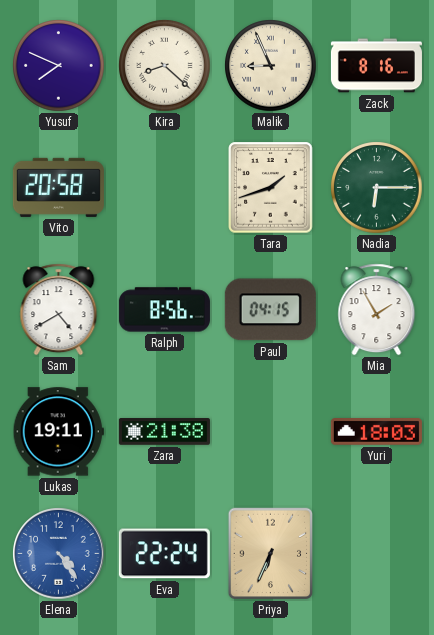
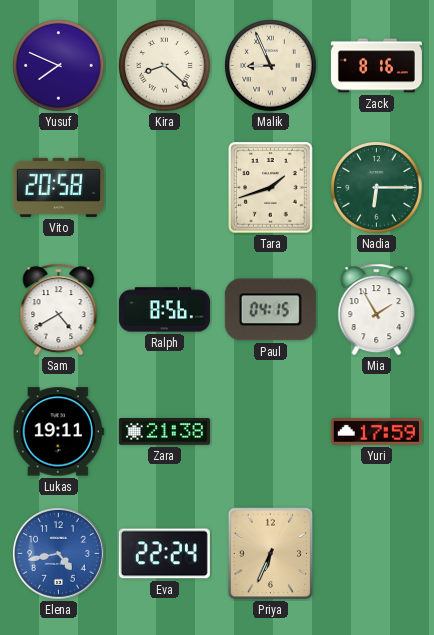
Yuri: 18:03 -> 17:59 (376, 432)
Elena: 4:24 -> 4:43 (59, 554)
